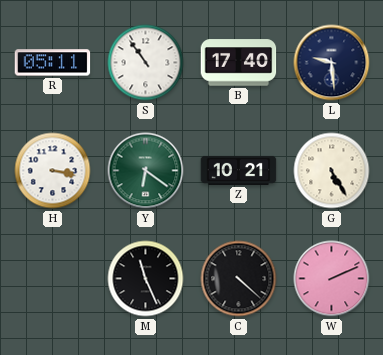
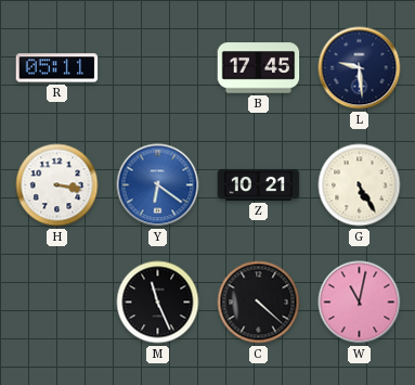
S: 10:54 -> none (146, 63)
B: 17:40 -> 17:45 (259, 68)
Y dial: green -> blue (158, 185)
W: 2:11 -> 11:02 (360, 303)
